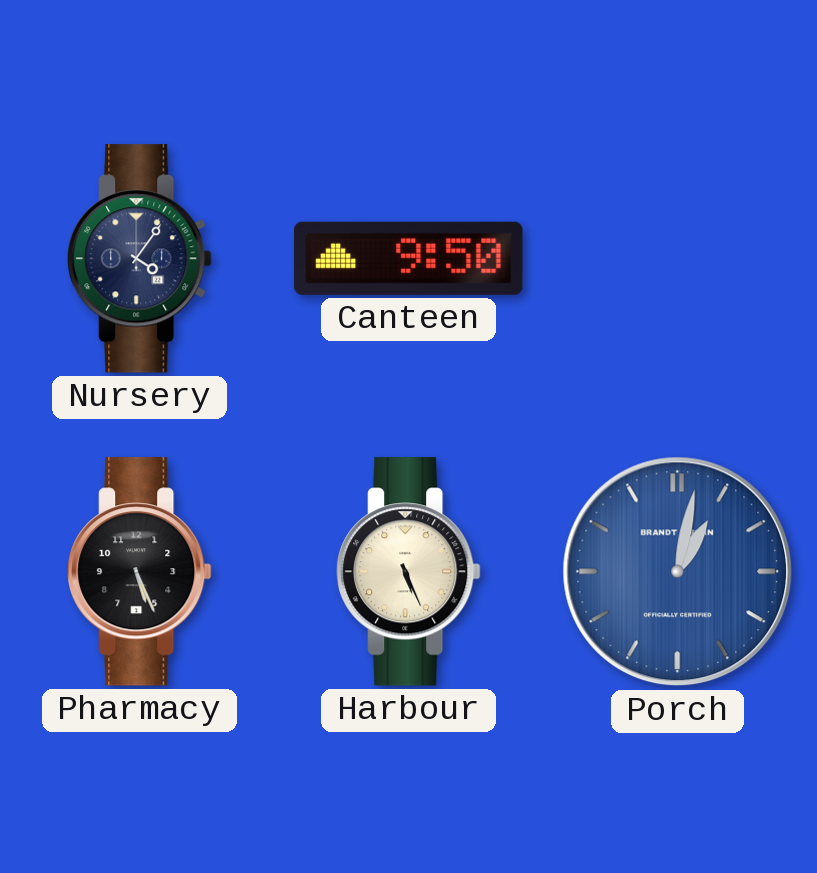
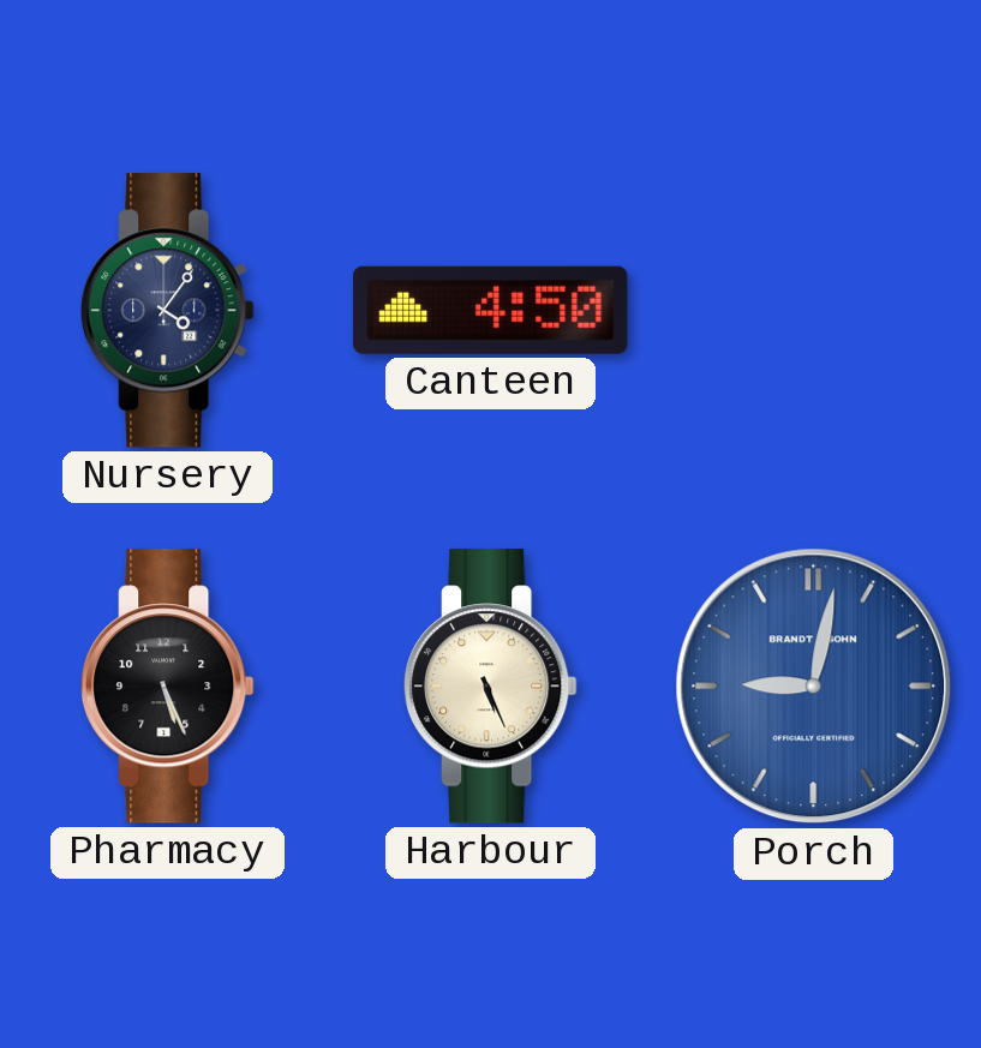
Canteen: 9:50 -> 4:50 (491, 310)
Porch: 1:02 -> 9:02 (814, 687)
